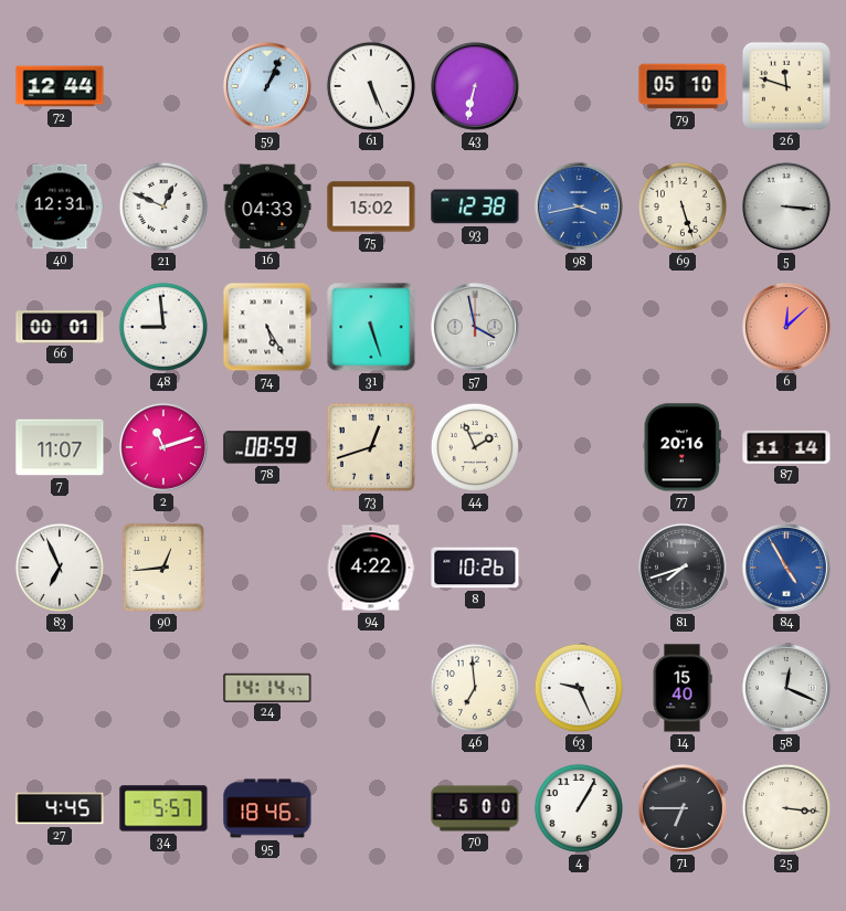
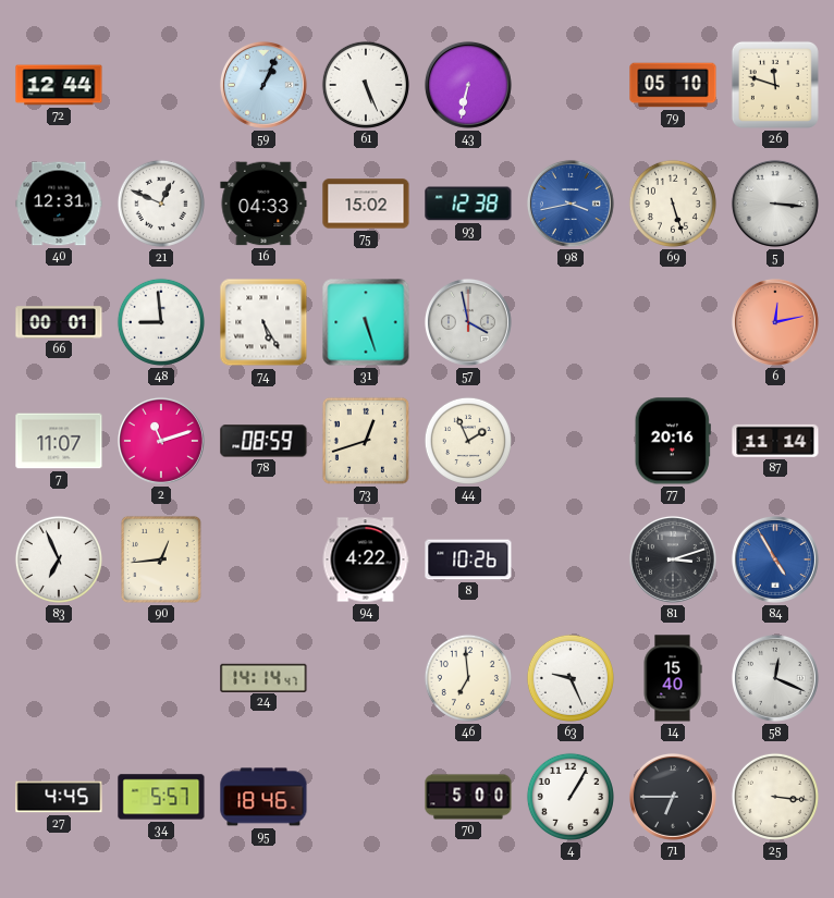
6: 12:08 -> 12:13 (775, 322)
81: 7:42 -> 3:12 (673, 559)
